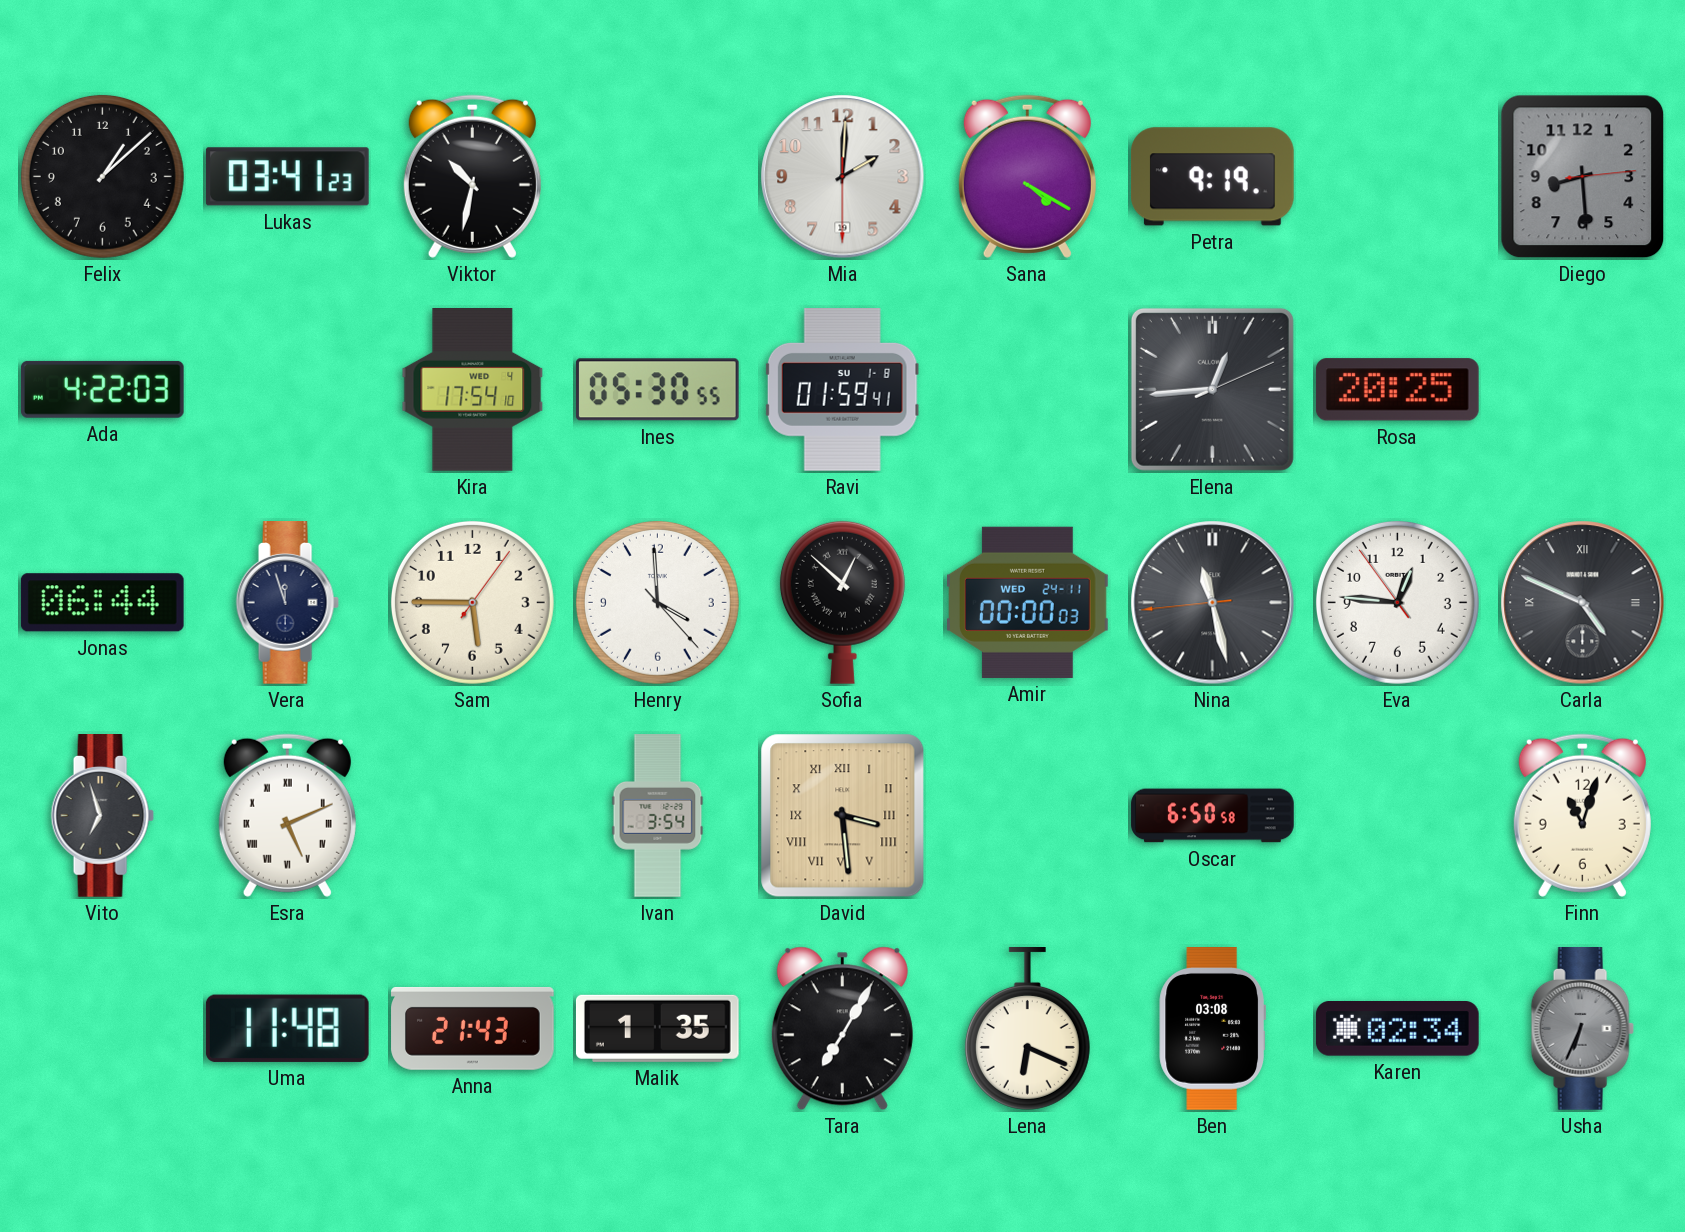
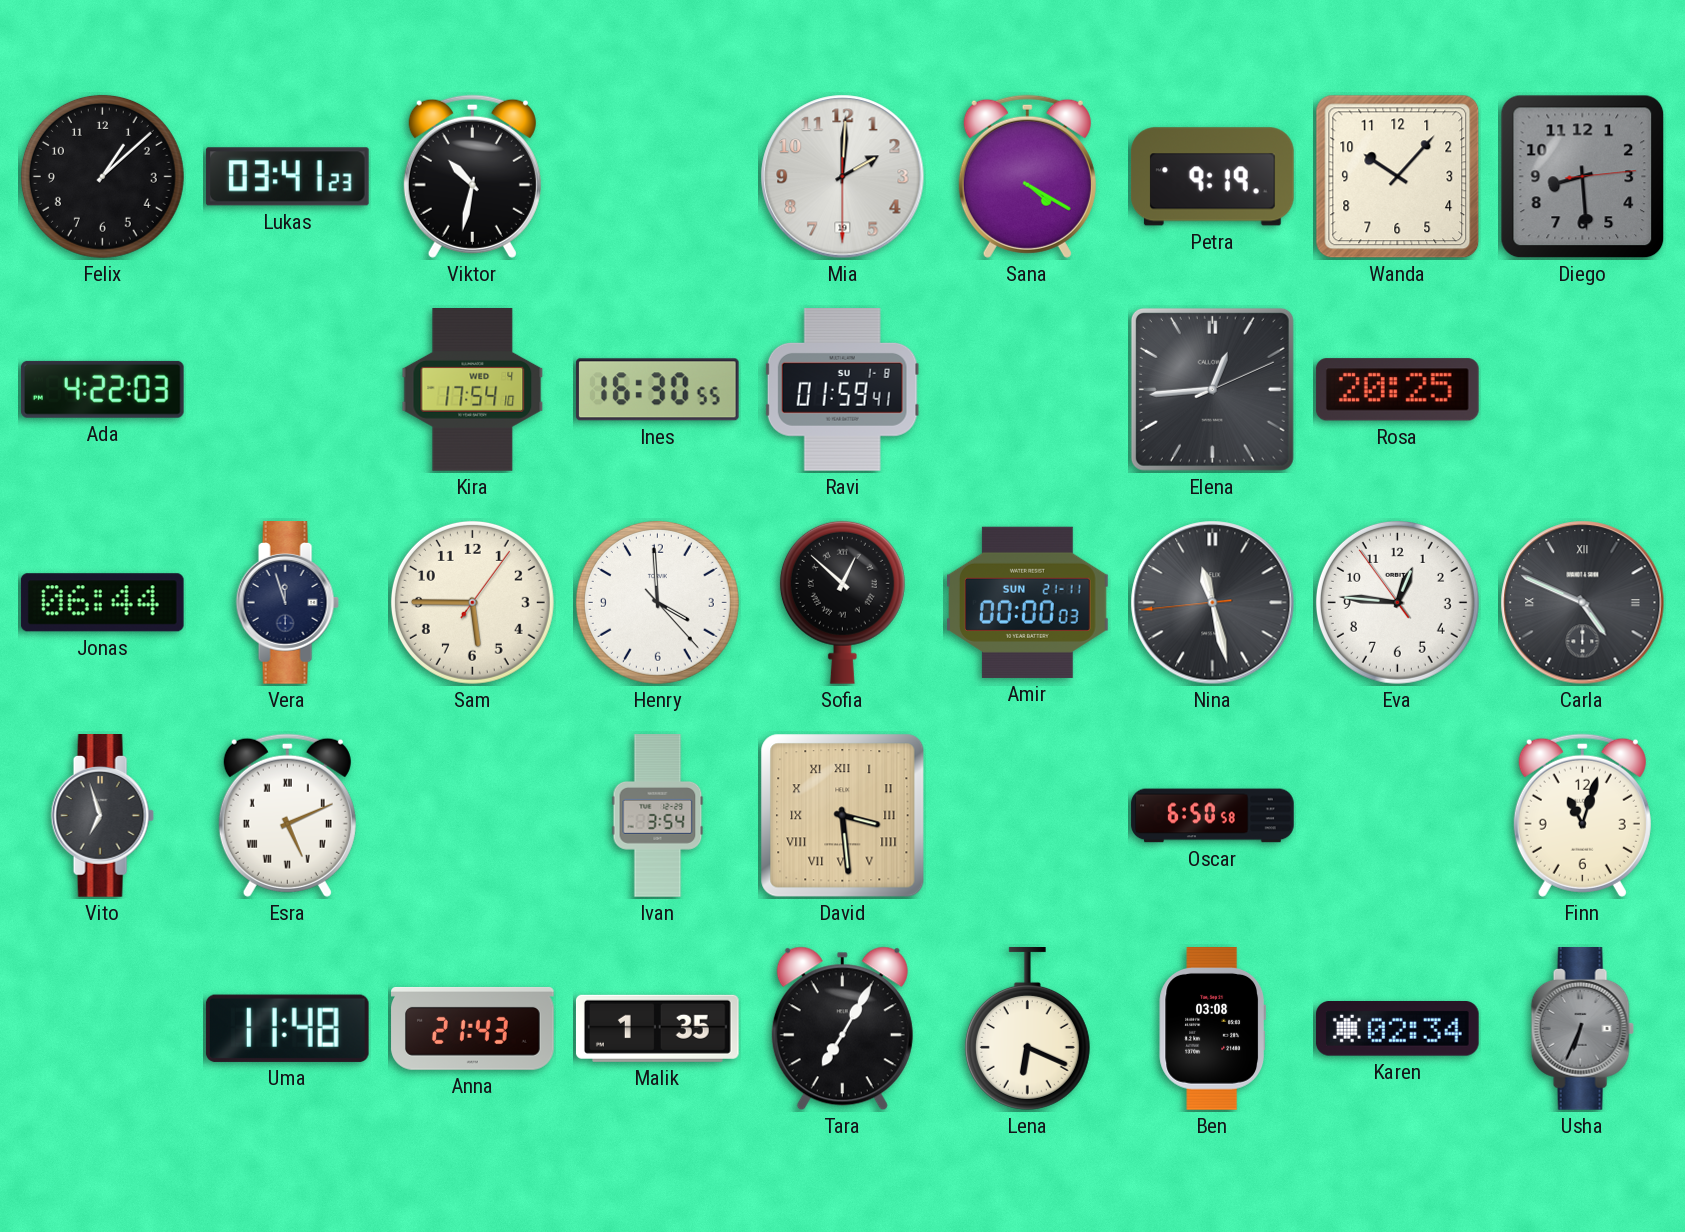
Wanda: none -> 10:07 (1398, 177)
Ines: 05:30 -> 16:30 (657, 390)
Amir date: WED 24-11 -> SUN 21-11 (1028, 602)
